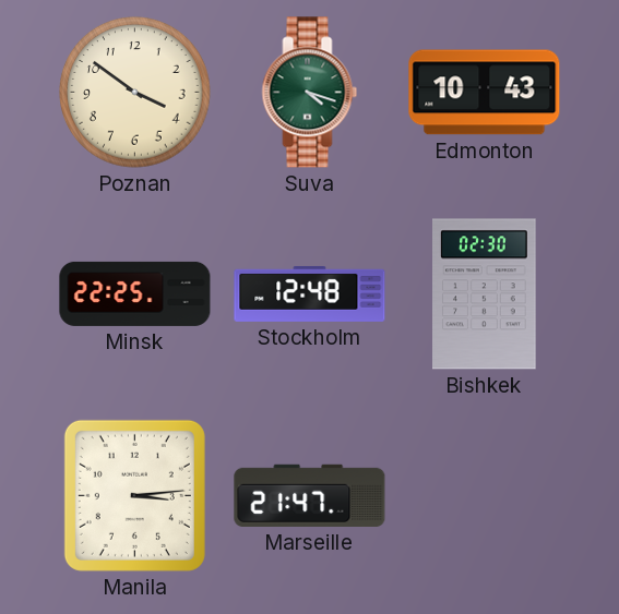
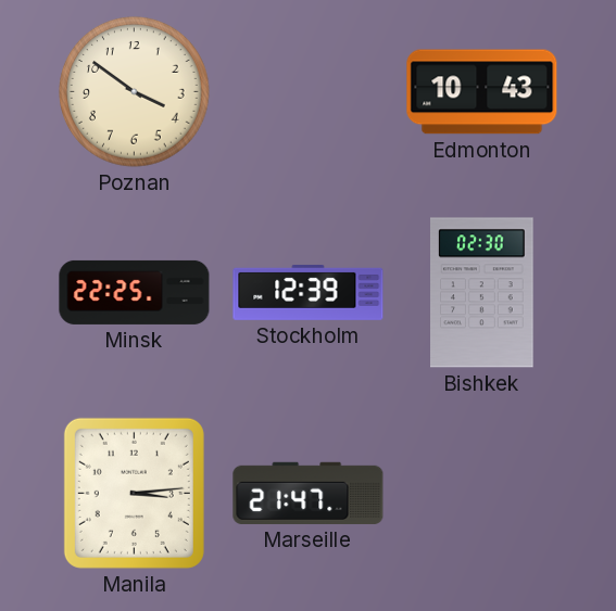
Suva: 4:18 -> none (310, 93)
Stockholm: 12:48 -> 12:39 (309, 292)
